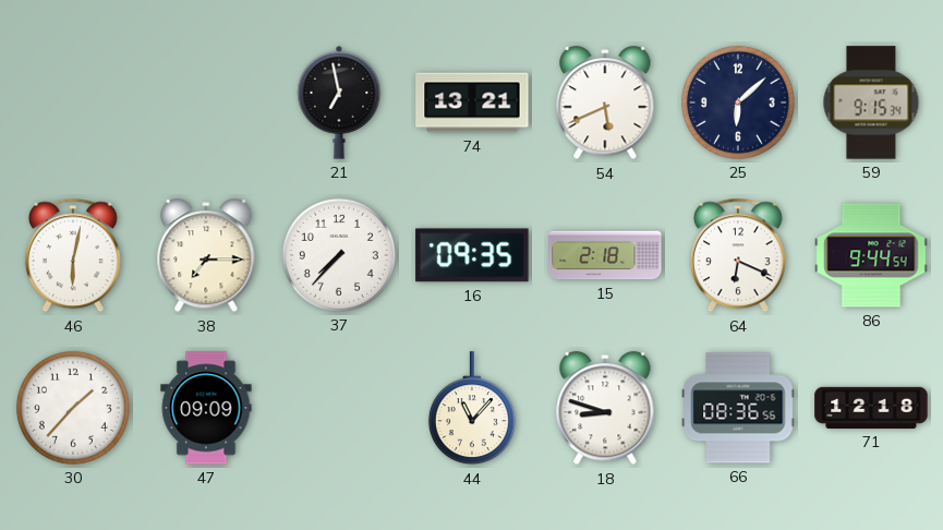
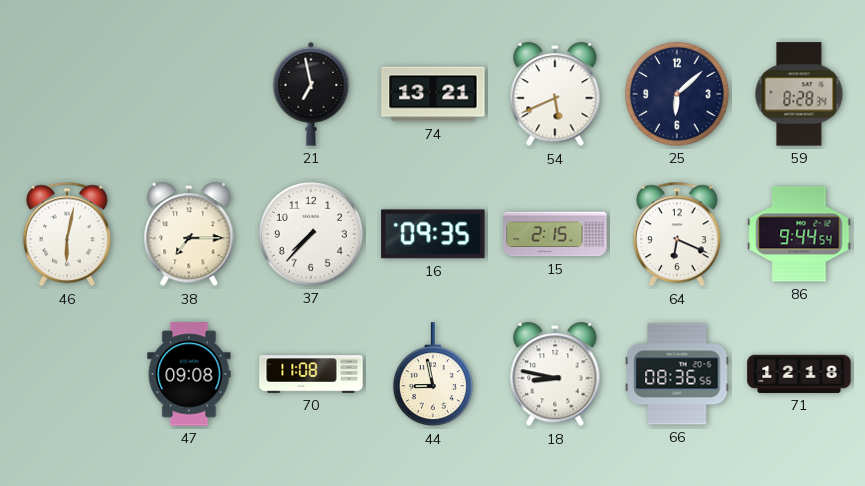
59: 9:15 -> 8:28 (799, 94)
15: 2:18 -> 2:15 (555, 234)
30: 1:37 -> none (73, 408)
47: 09:09 -> 09:08 (189, 374)
70: none -> 11:08 (311, 374)
44: 11:07 -> 8:58 (433, 375)
18: 8:48 -> 8:47 (555, 375)
